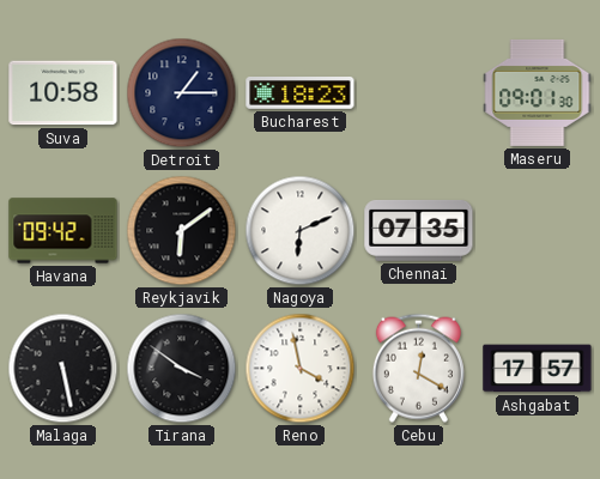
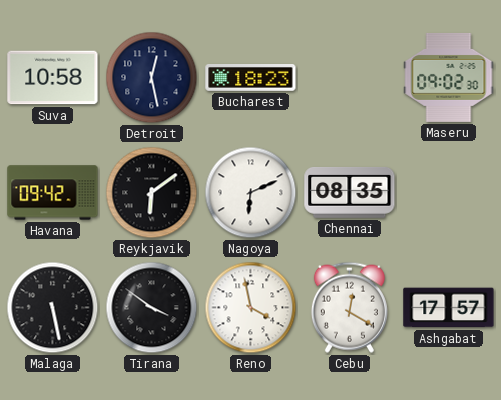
Detroit: 1:15 -> 12:28 (152, 78)
Maseru: 09:01 -> 09:02 (449, 77)
Chennai: 07:35 -> 08:35 (350, 192)
